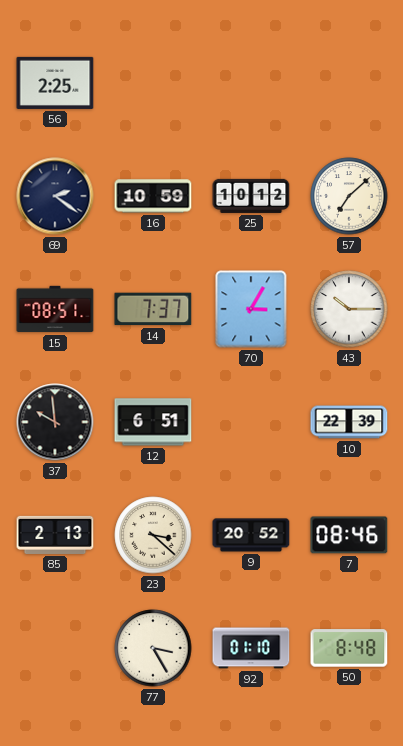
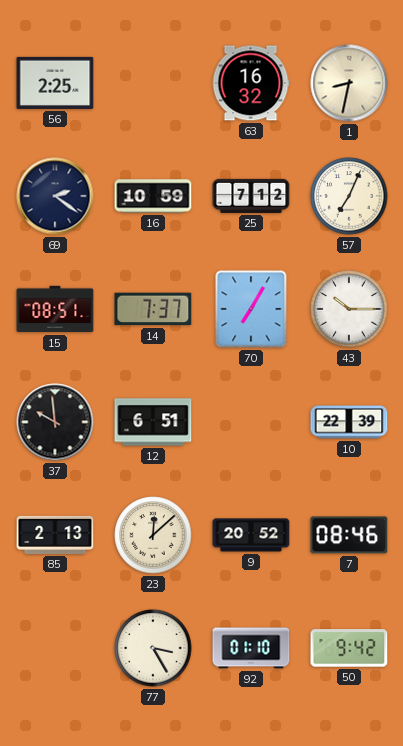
63: none -> 16:32 (251, 83)
1: none -> 8:32 (349, 83)
25: 10:12 -> 7:12 (251, 196)
57: 7:08 -> 7:04 (349, 196)
70: 3:05 -> 7:05 (251, 309)
23: 3:22 -> 12:08 (153, 535)
50: 8:48 -> 9:42 (349, 648)
